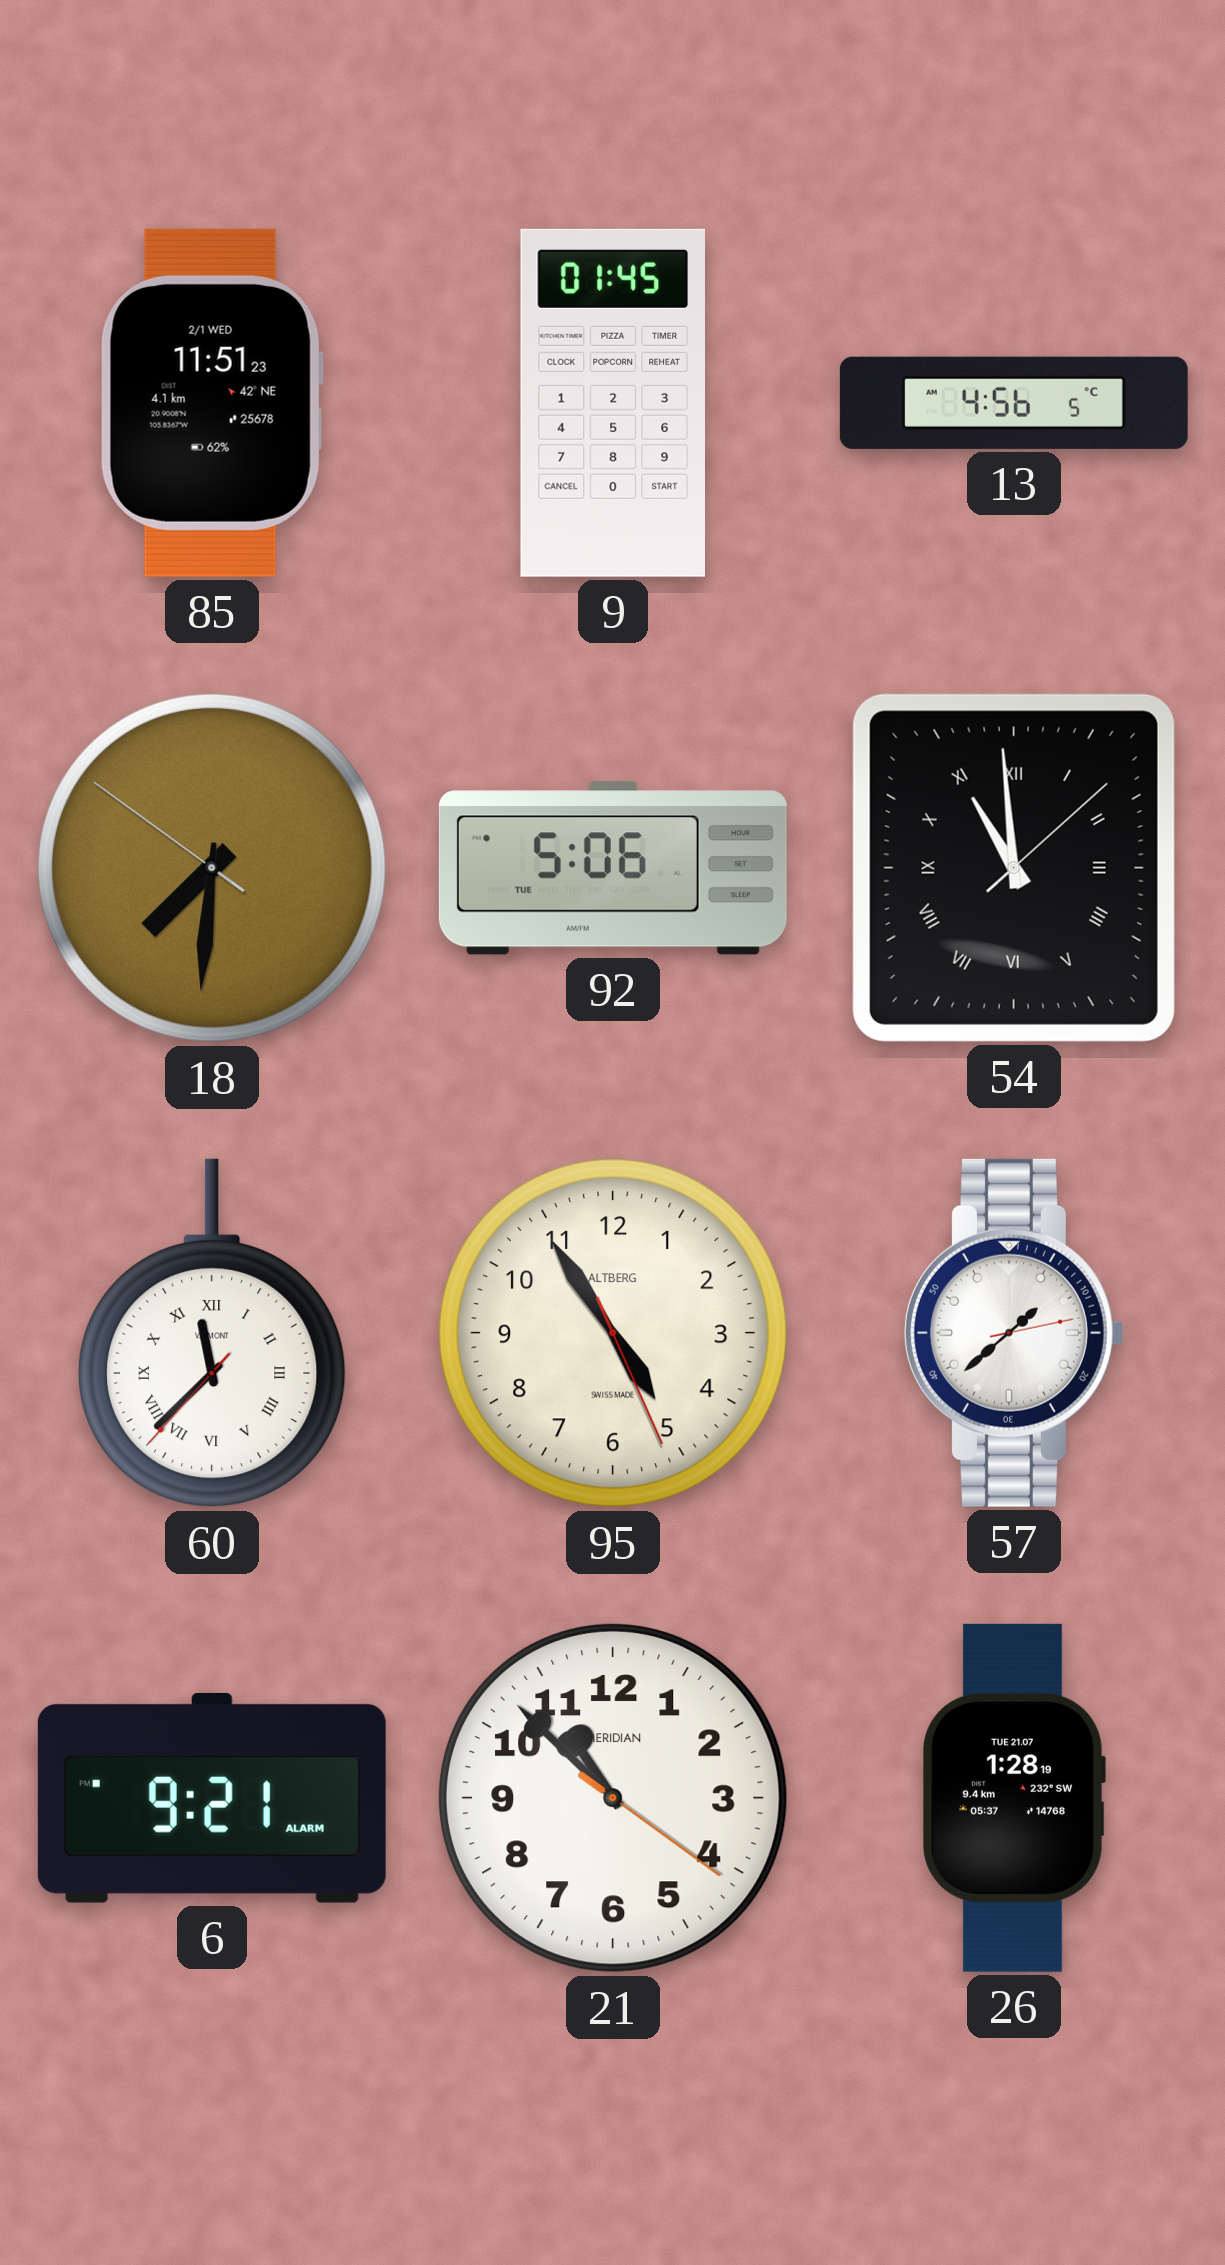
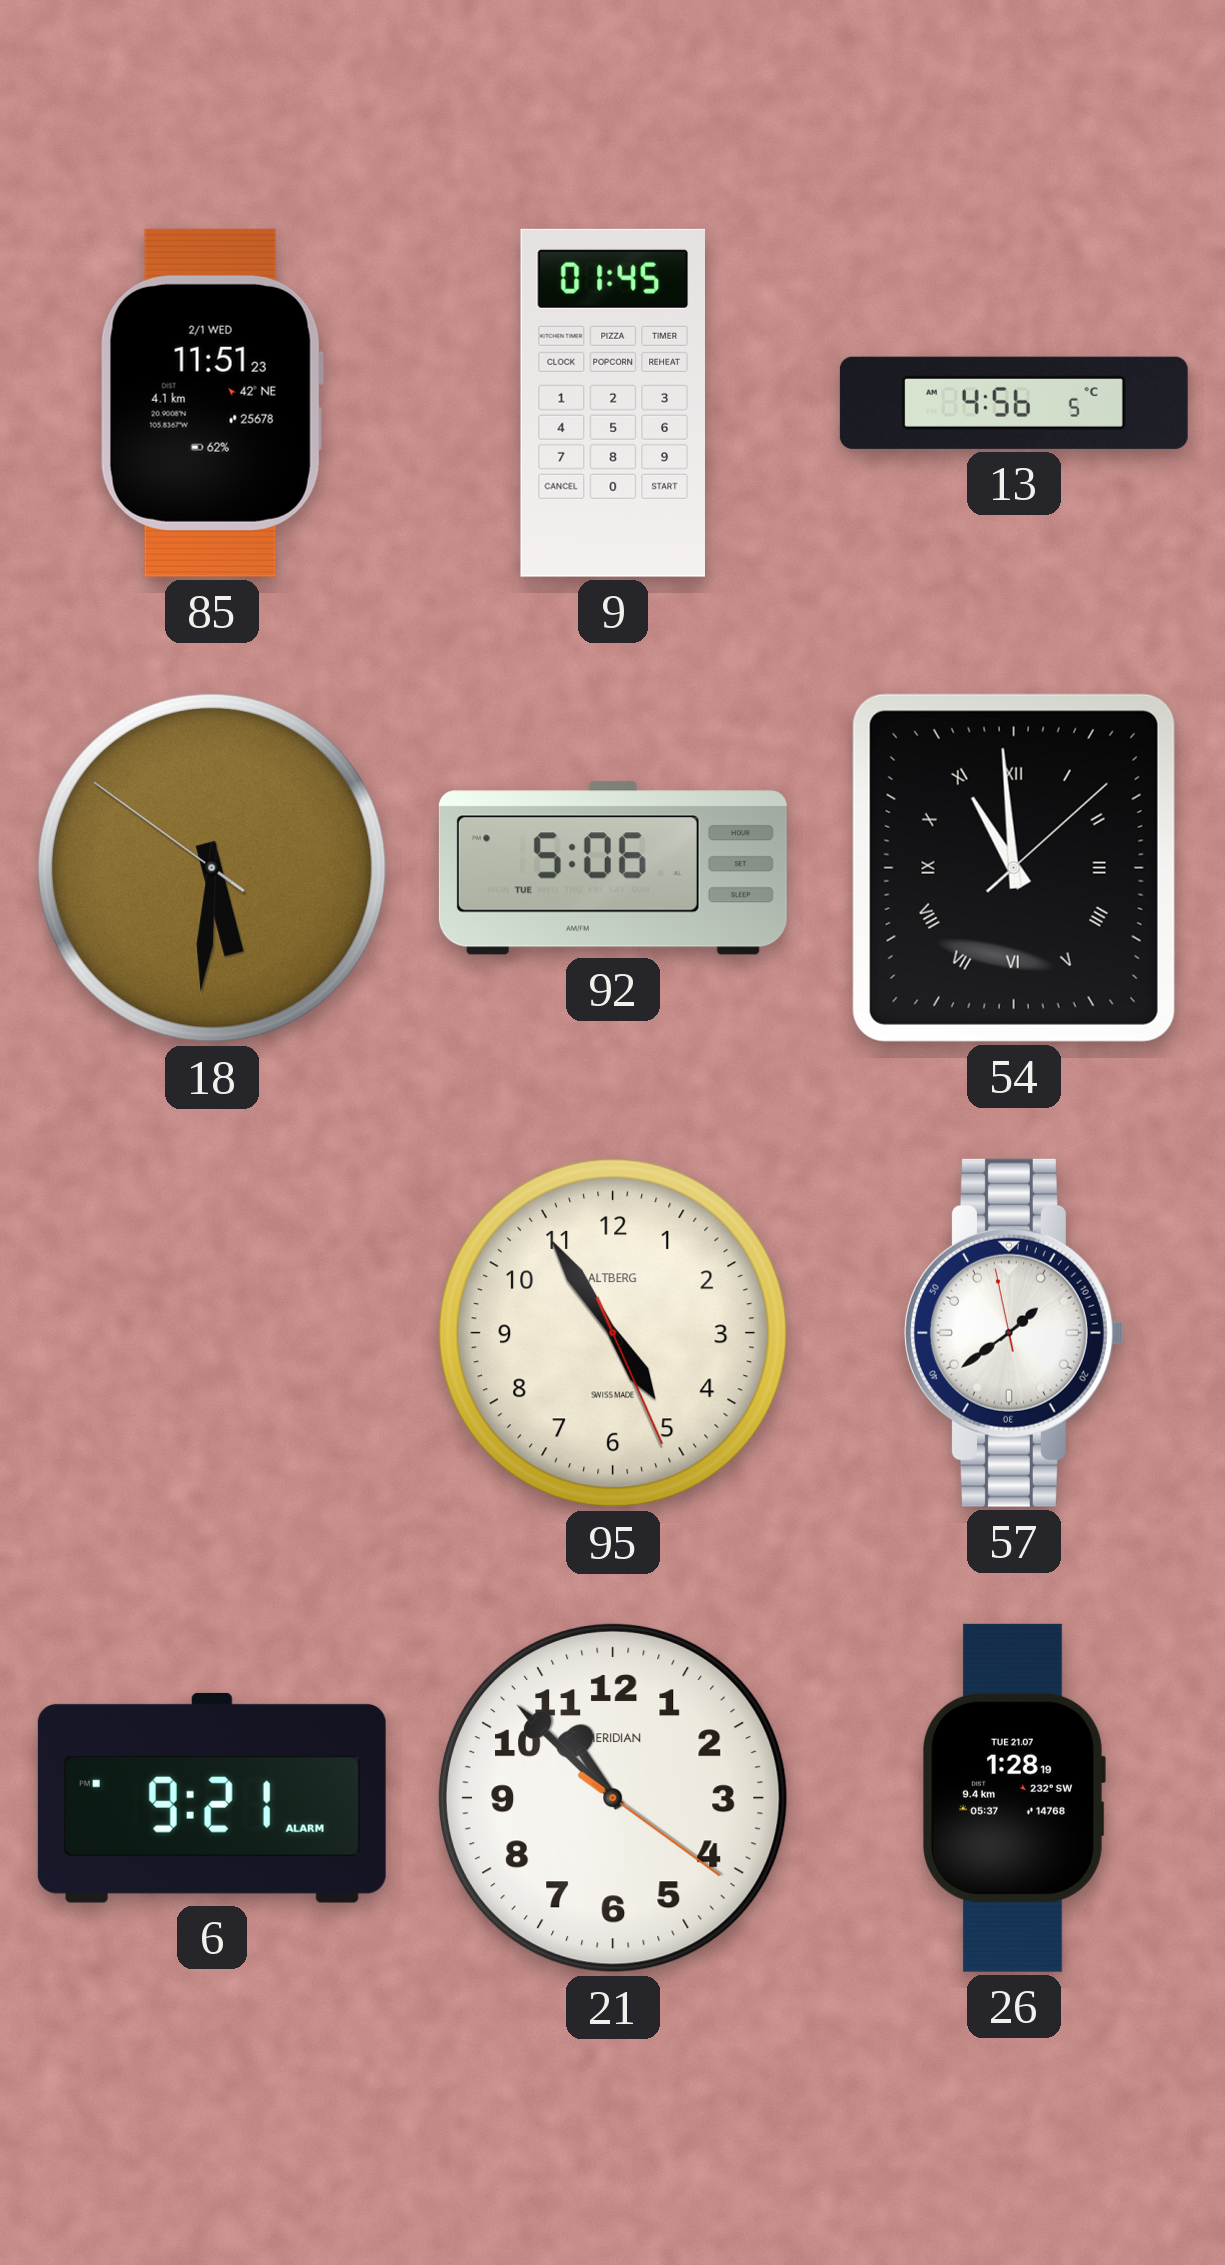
18: 7:30 -> 5:30 (212, 868)
60: 11:37 -> none (212, 1333)
57: 1:38:13 -> 1:38:58 (1014, 1333)
